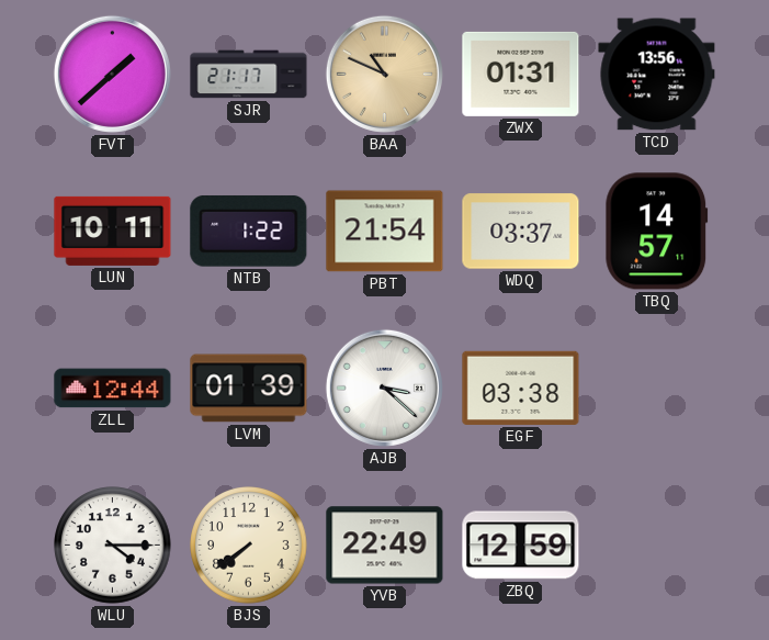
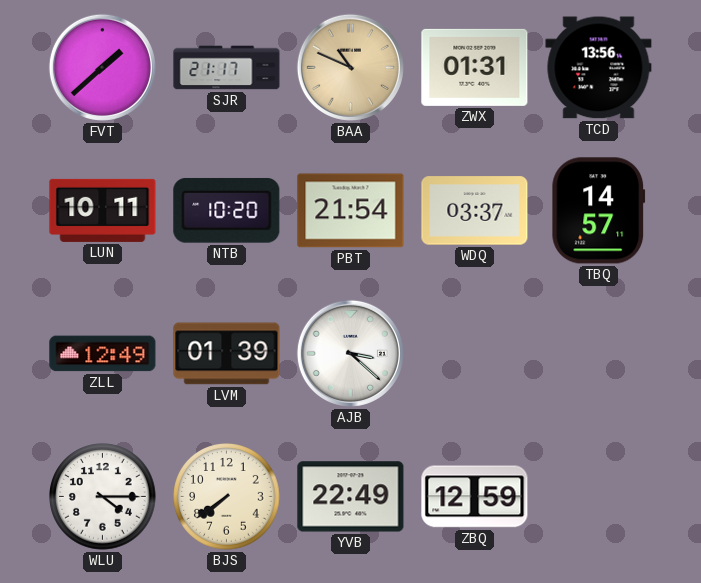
NTB: 1:22 -> 10:20 (227, 211)
ZLL: 12:44 -> 12:49 (103, 354)
EGF: 03:38 -> none (521, 388)
